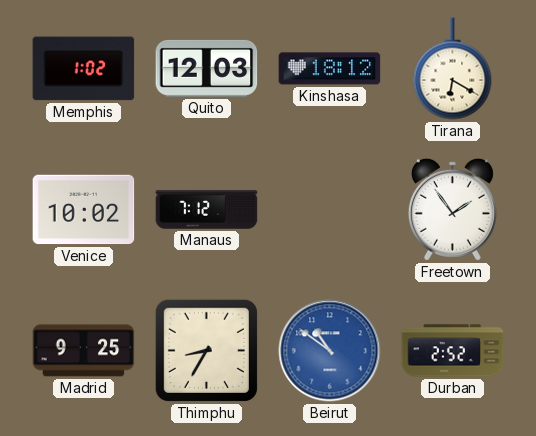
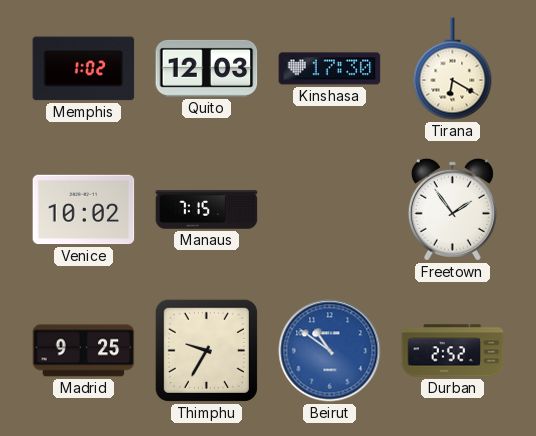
Kinshasa: 18:12 -> 17:30 (330, 69)
Manaus: 7:12 -> 7:15 (207, 210)
Thimphu: 8:35 -> 9:35 (206, 350)
